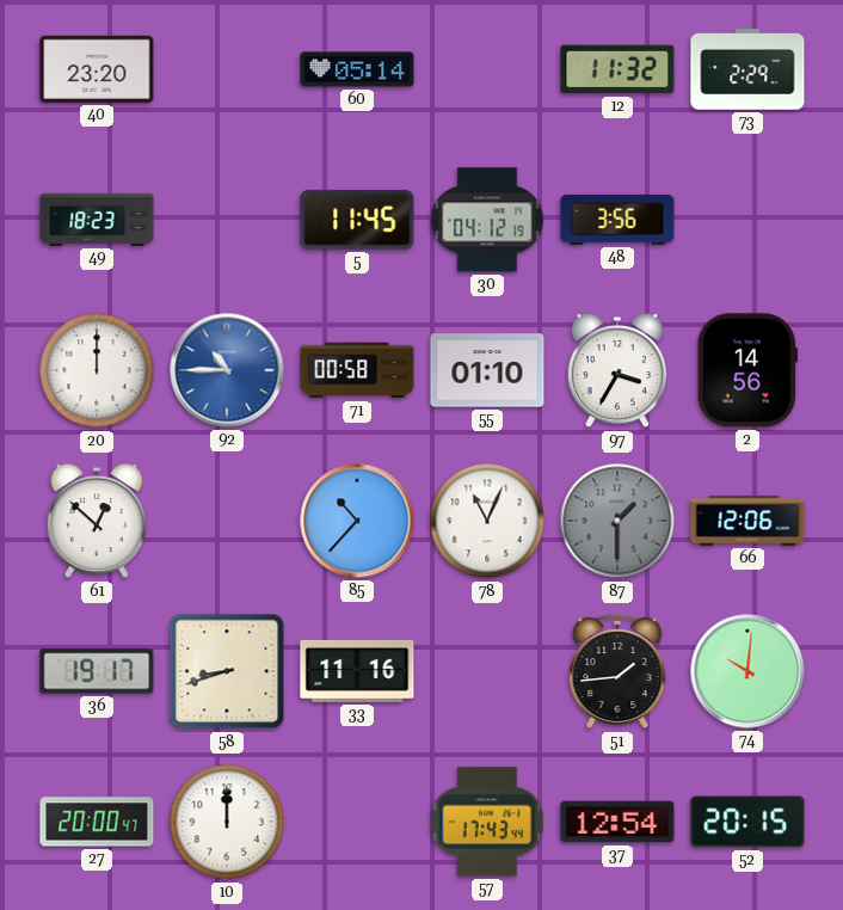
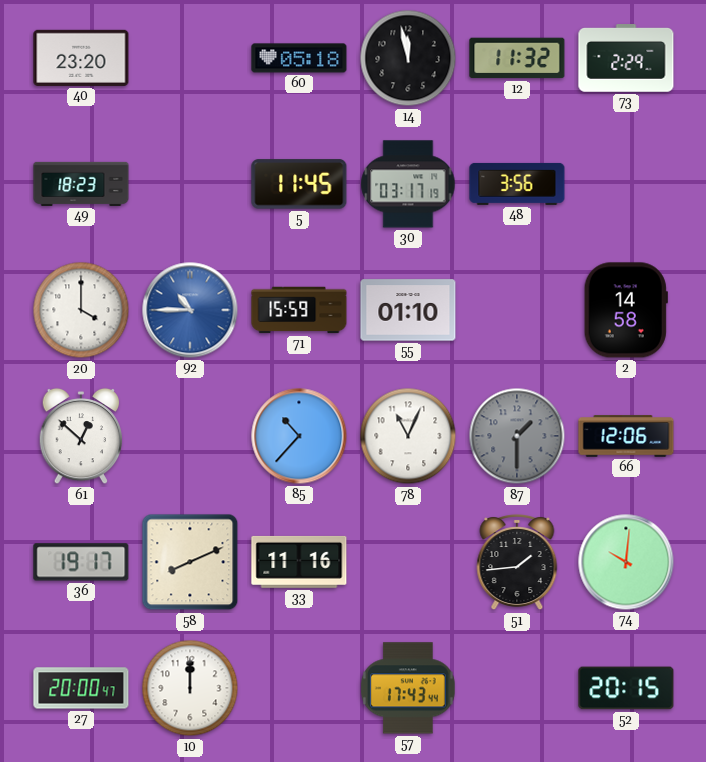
60: 05:14 -> 05:18 (299, 58)
14: none -> 11:58 (408, 58)
30: 04:12 -> 03:17 (408, 184)
20: 12:00 -> 4:00 (81, 310)
71: 00:58 -> 15:59 (299, 310)
97: 3:35 -> none (617, 370)
2: 14:56 -> 14:58 (626, 310)
58: 8:42 -> 8:11 (190, 562)
37: 12:54 -> none (617, 822)
